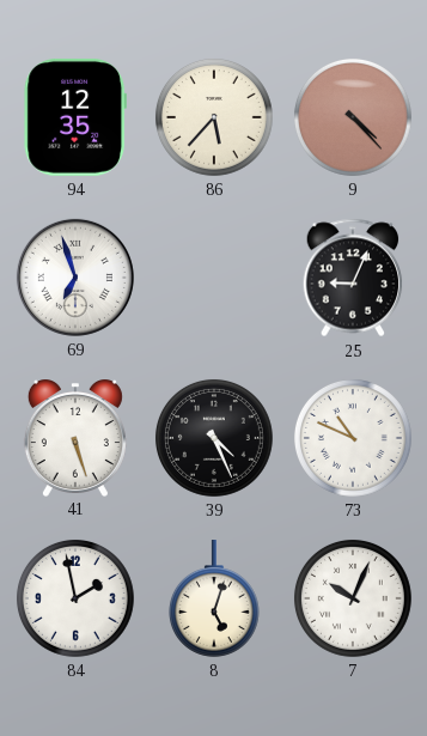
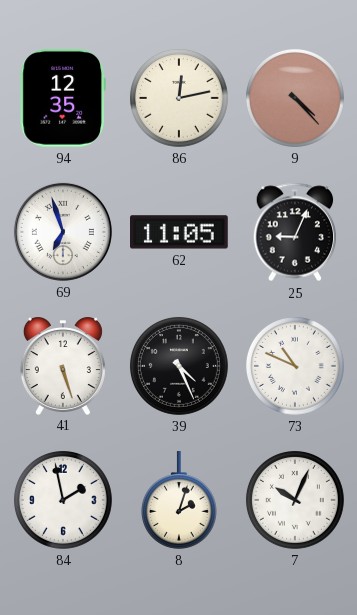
86: 5:37 -> 12:13 (179, 98)
62: none -> 11:05 (180, 232)
8: 5:03 -> 2:03 (179, 500)
